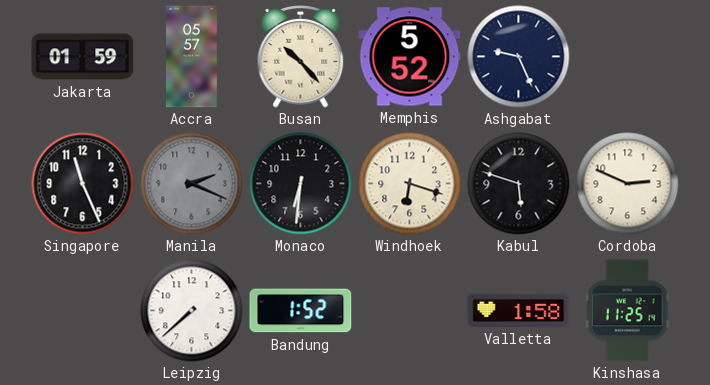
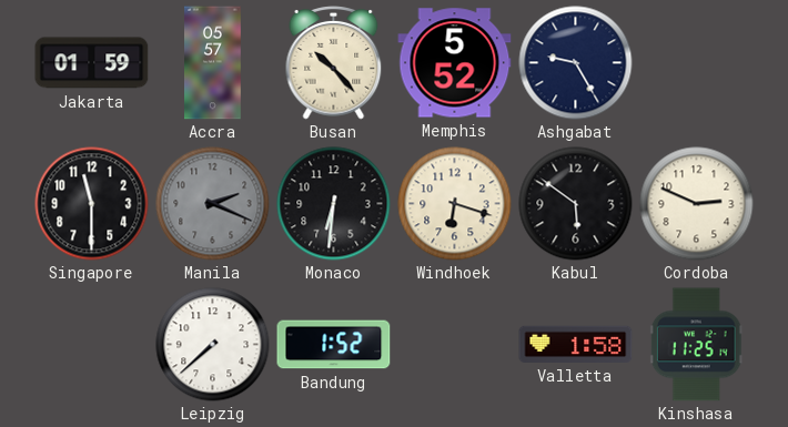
Ashgabat: 9:26 -> 9:25 (576, 63)
Singapore: 11:26 -> 11:30 (92, 204)
Kabul: 5:48 -> 5:51 (576, 204)
